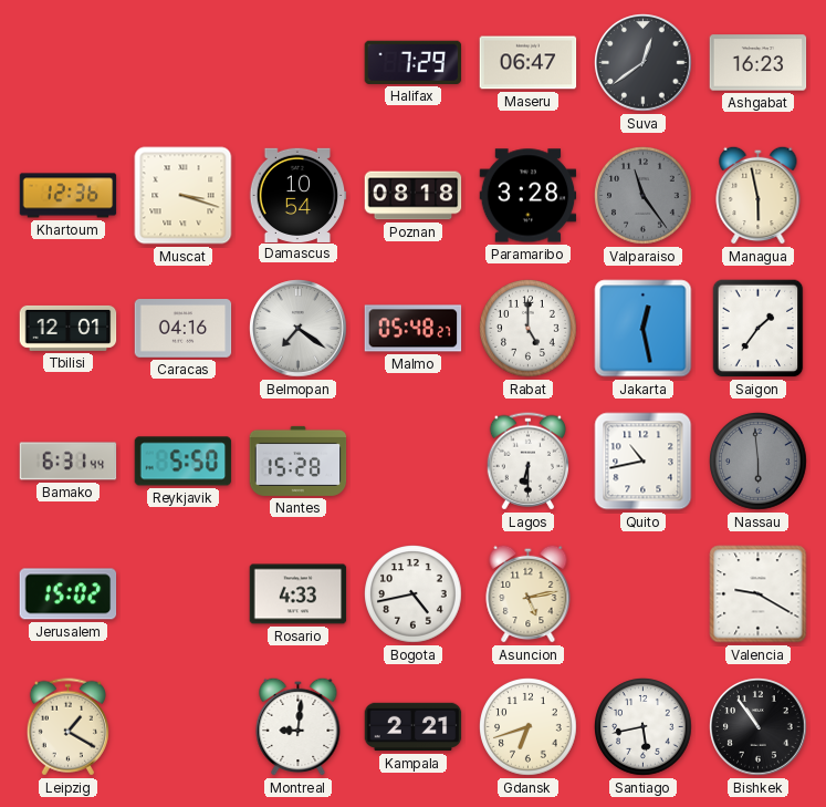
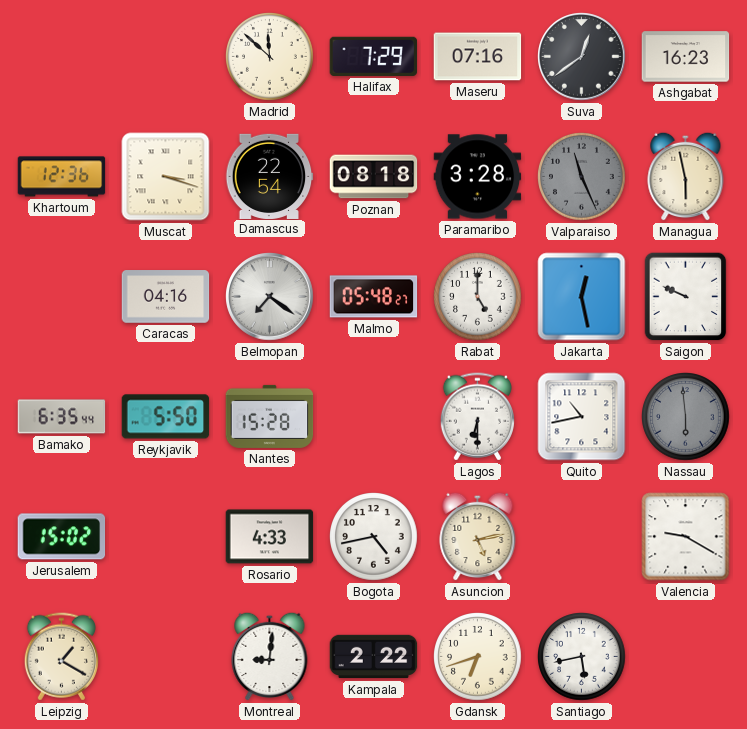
Madrid: none -> 11:52 (270, 57)
Maseru: 06:47 -> 07:16 (478, 57)
Damascus: 10:54 -> 22:54 (269, 176)
Valparaiso: 11:24 -> 11:26 (582, 177)
Tbilisi: 12:01 -> none (69, 328)
Saigon: 1:36 -> 9:49 (686, 297)
Bamako: 6:31 -> 6:35 (62, 417)
Kampala: 2:21 -> 2:22 (374, 657)
Bishkek: 10:54 -> none (759, 727)
